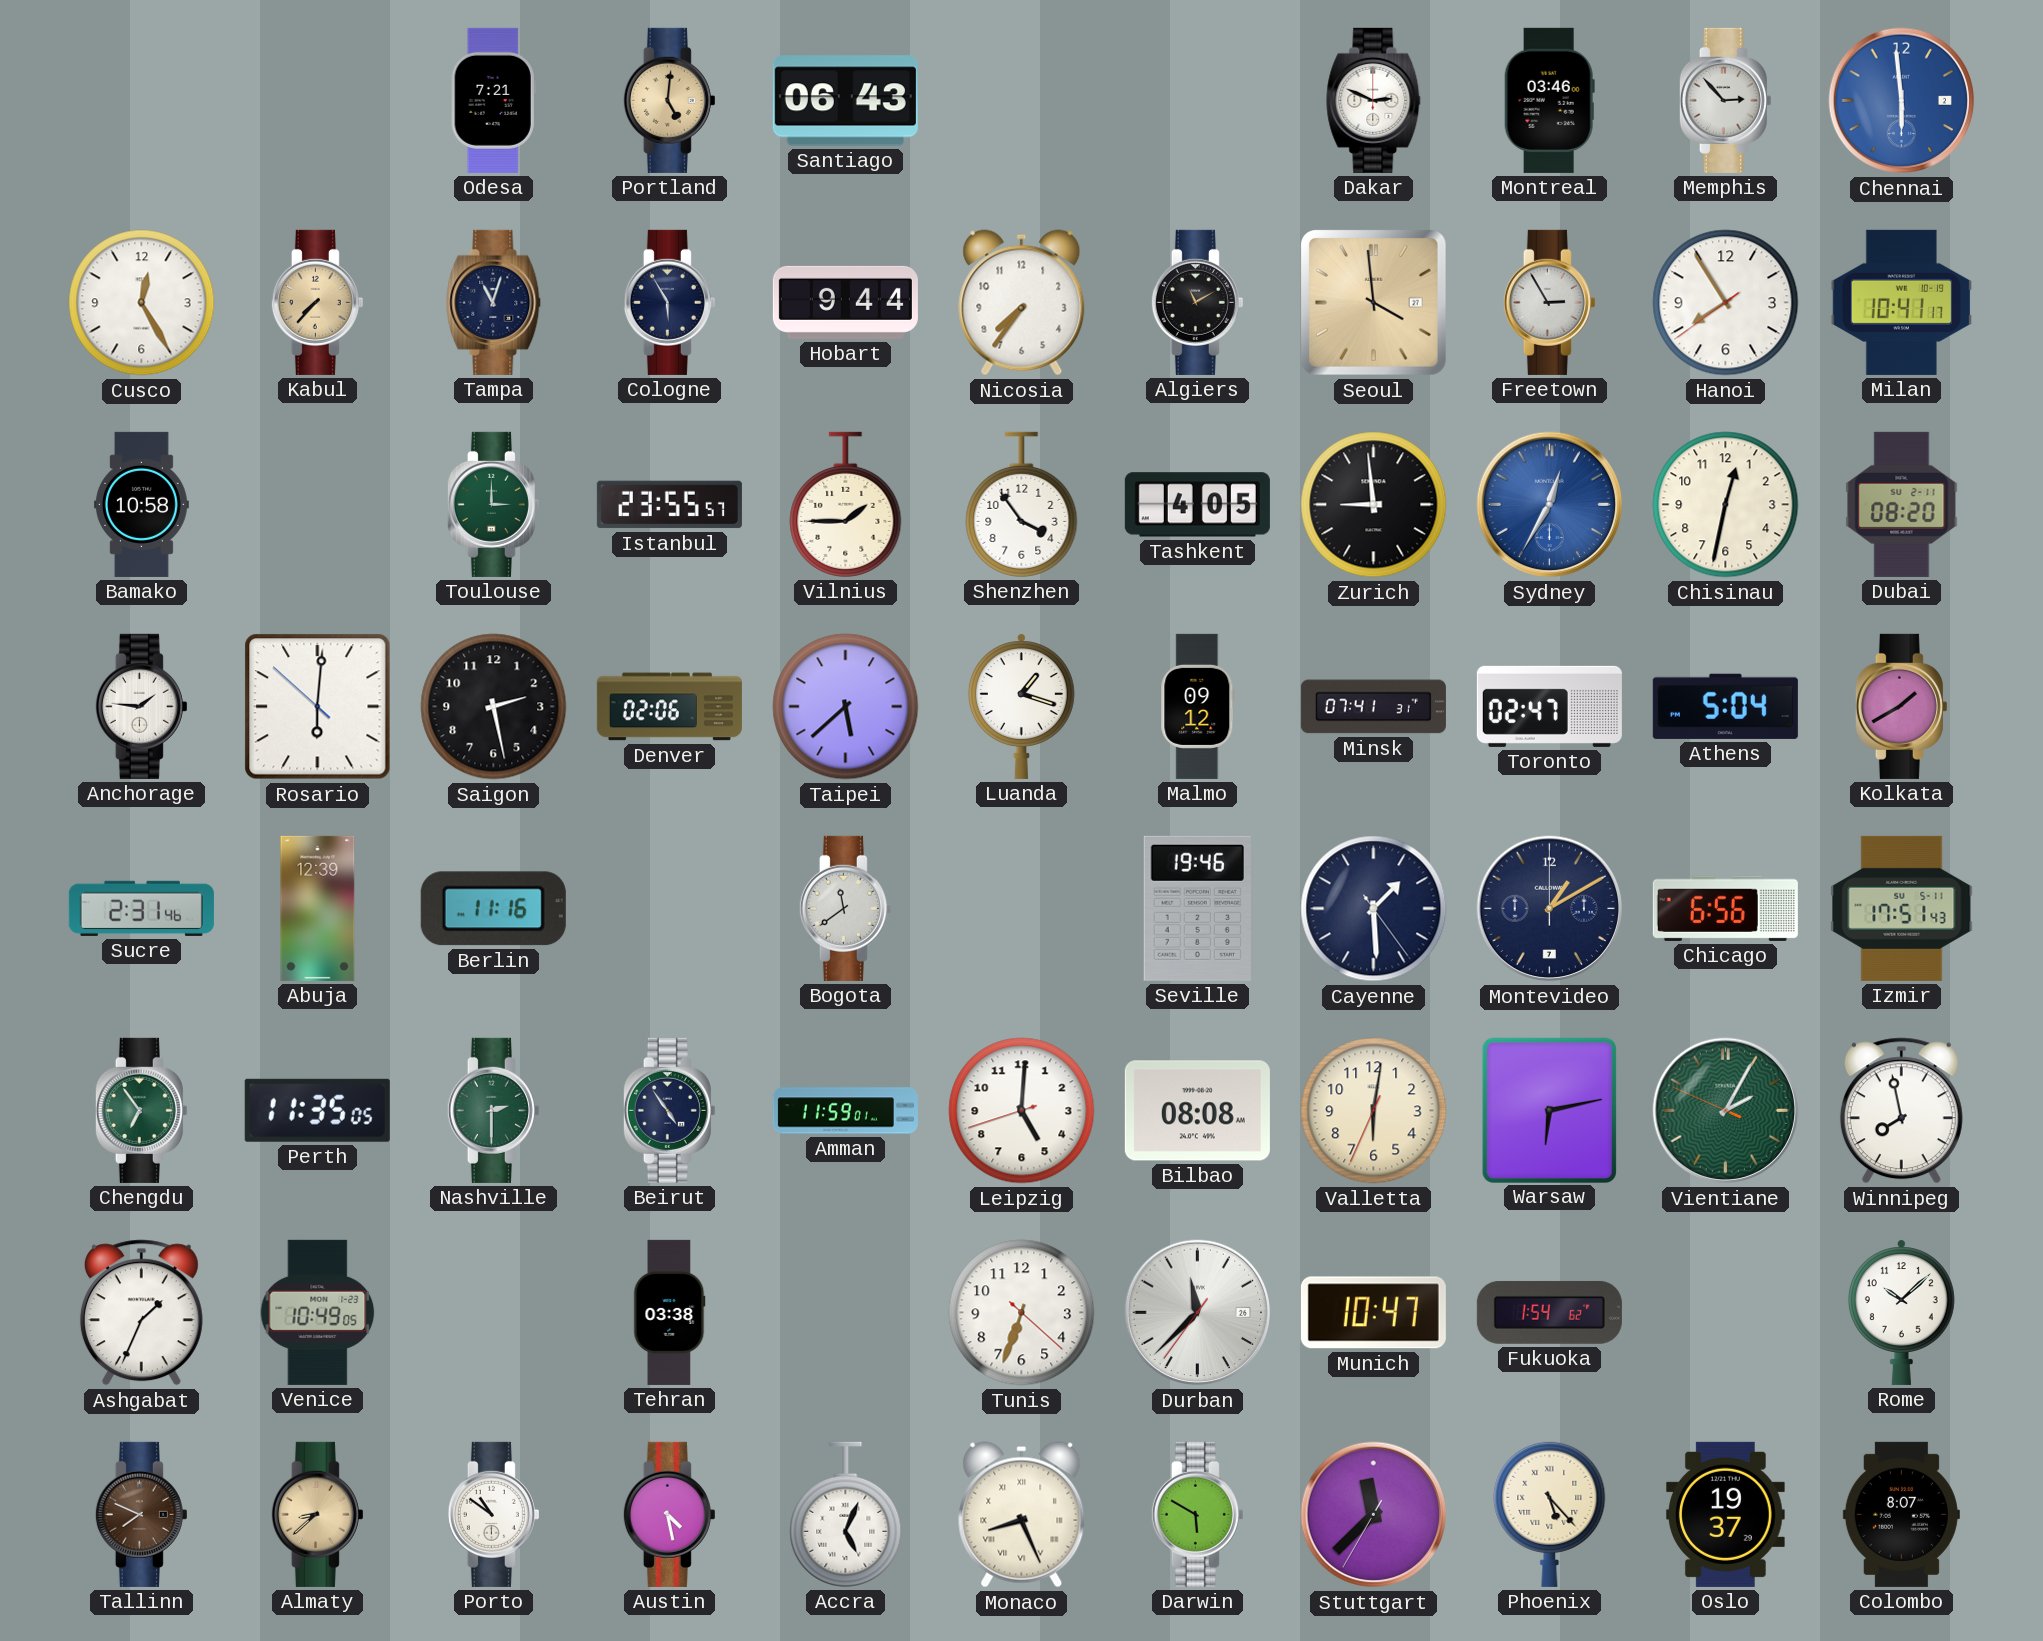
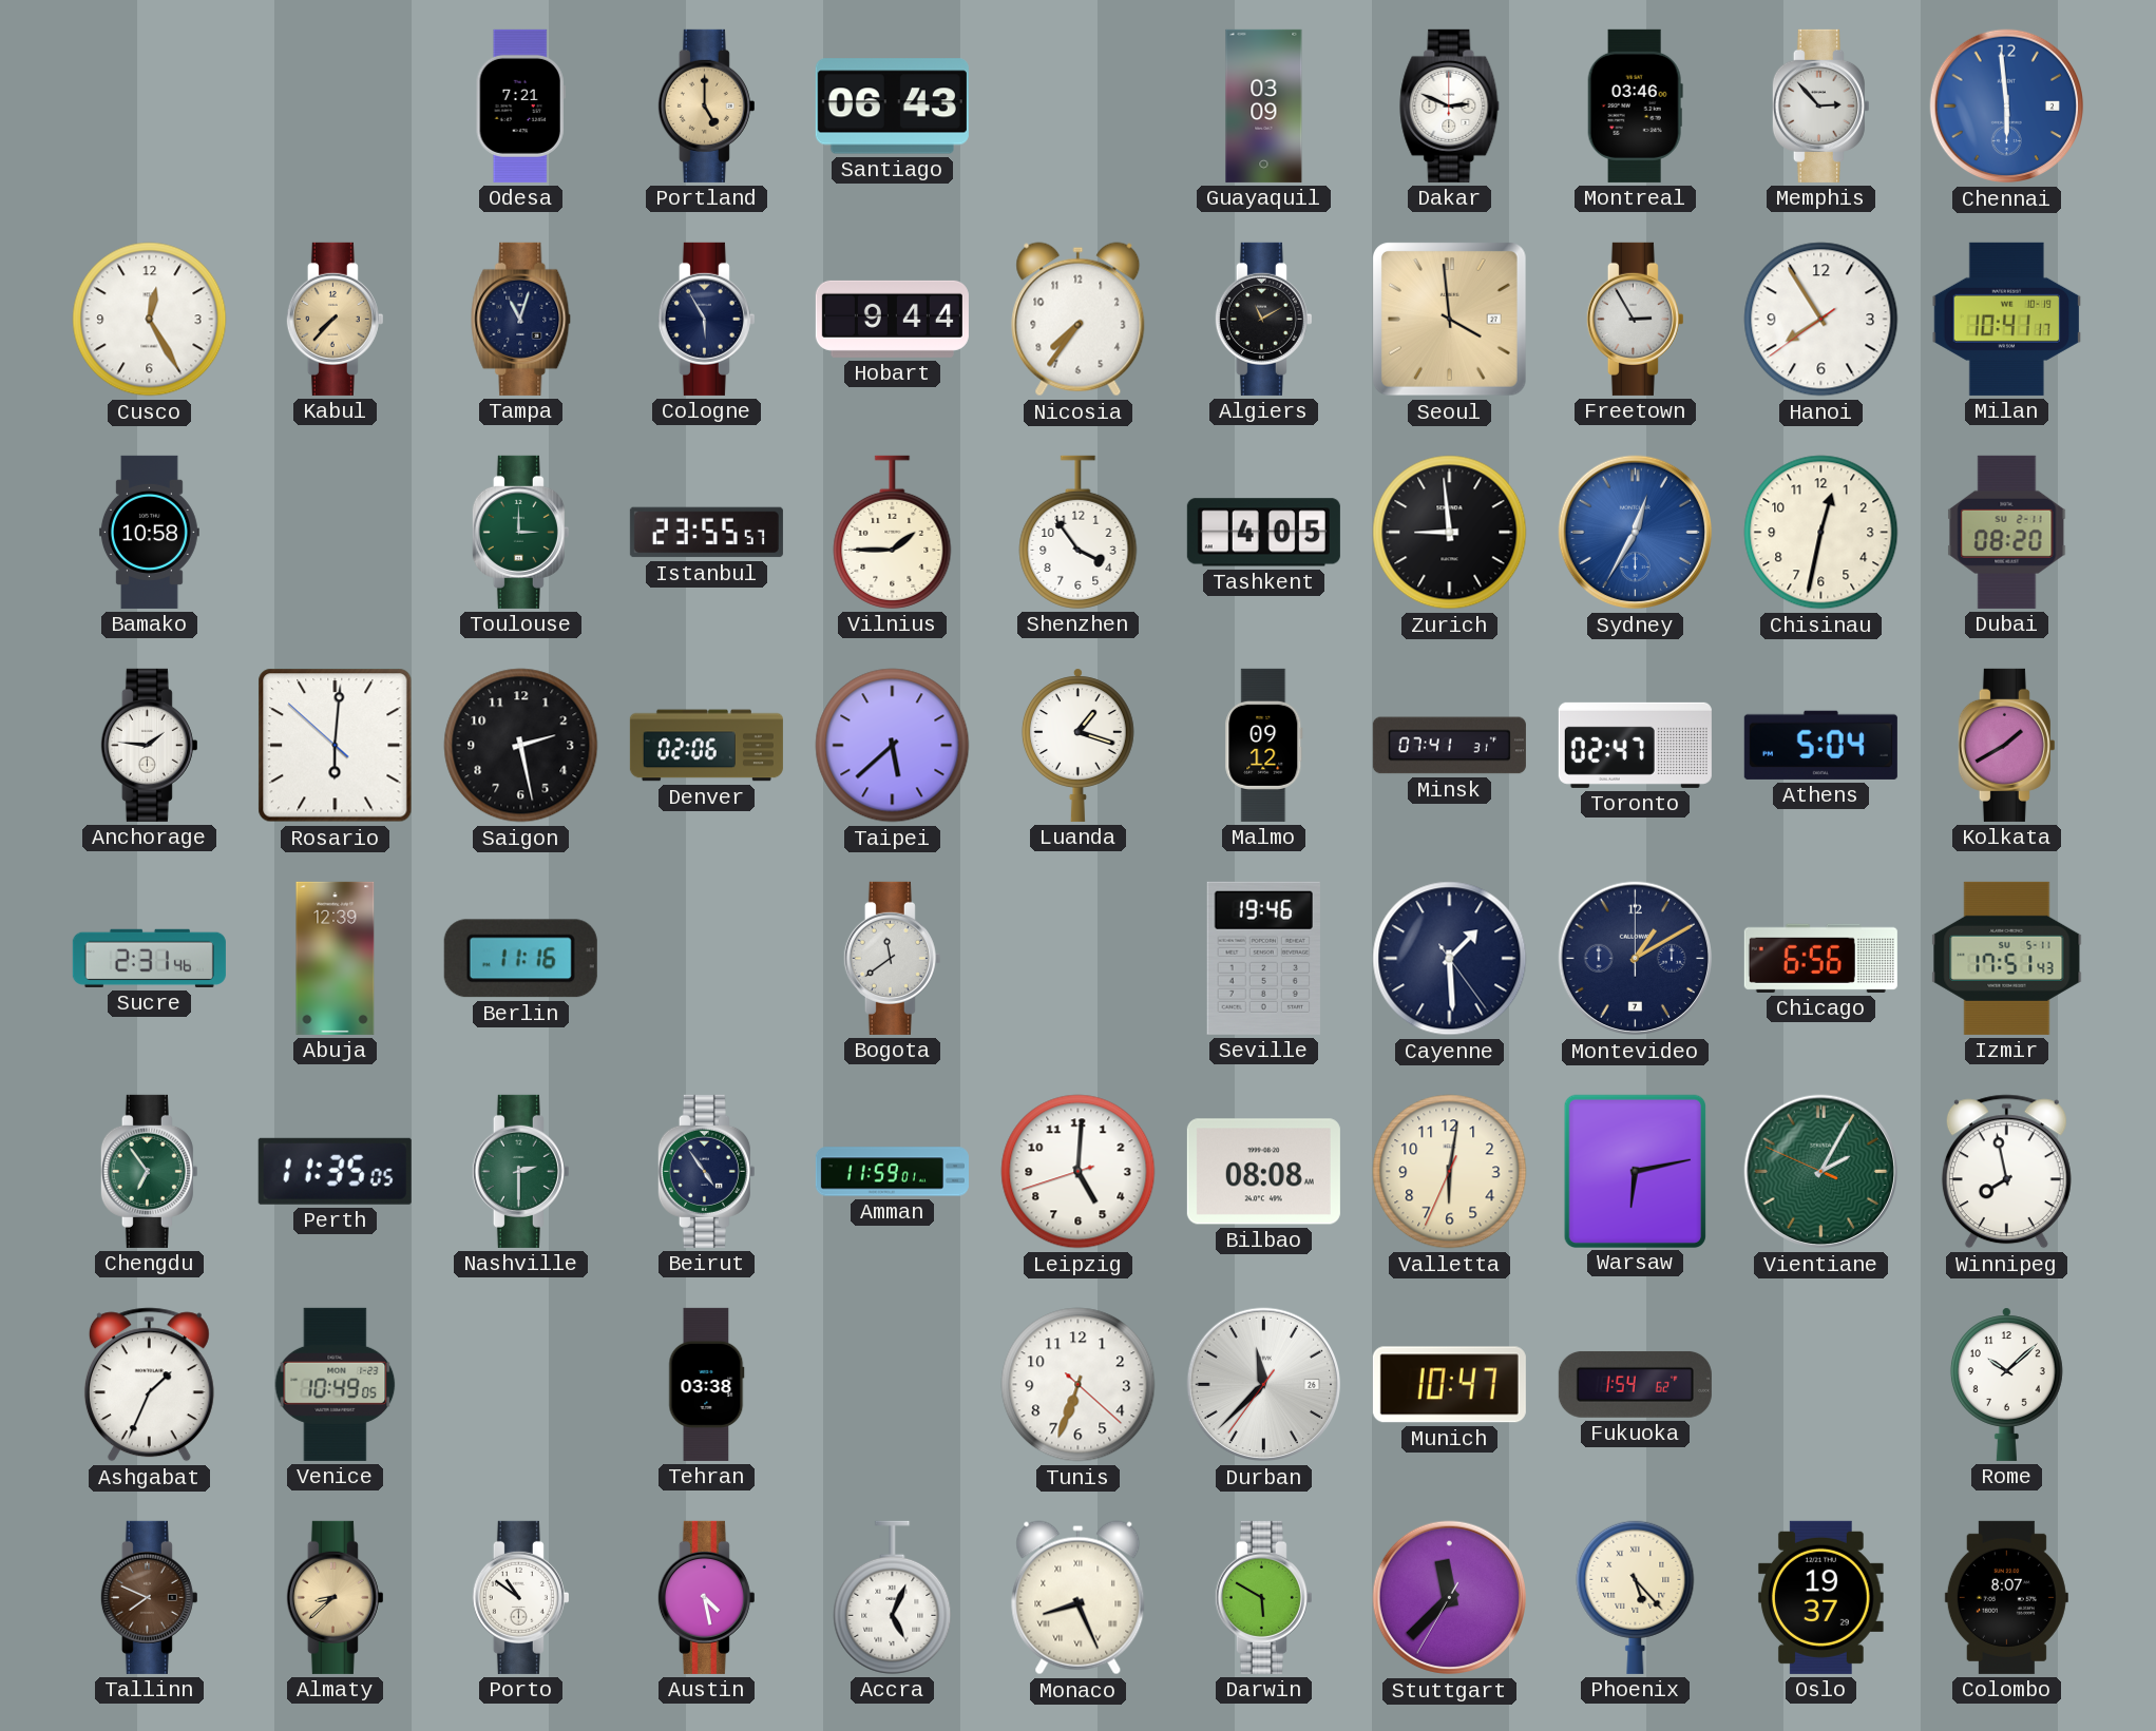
Portland: 5:01 -> 5:00 (706, 105)
Guayaquil: none -> 03:09 (1264, 105)
